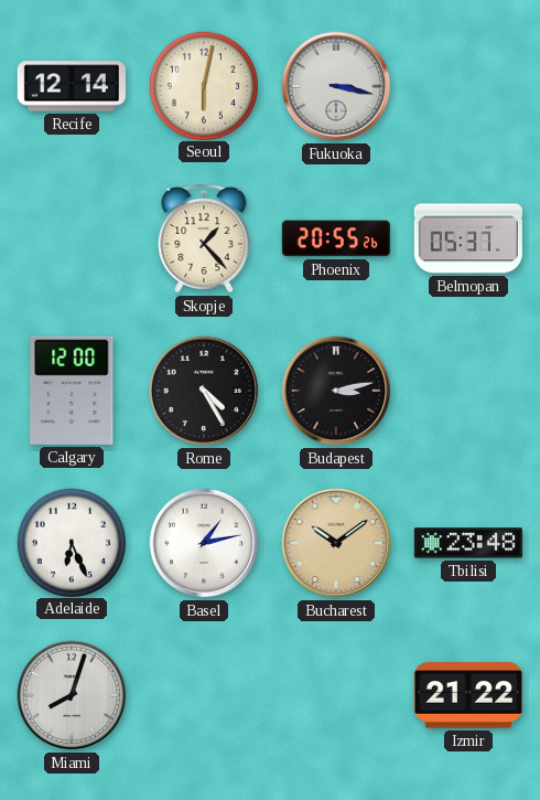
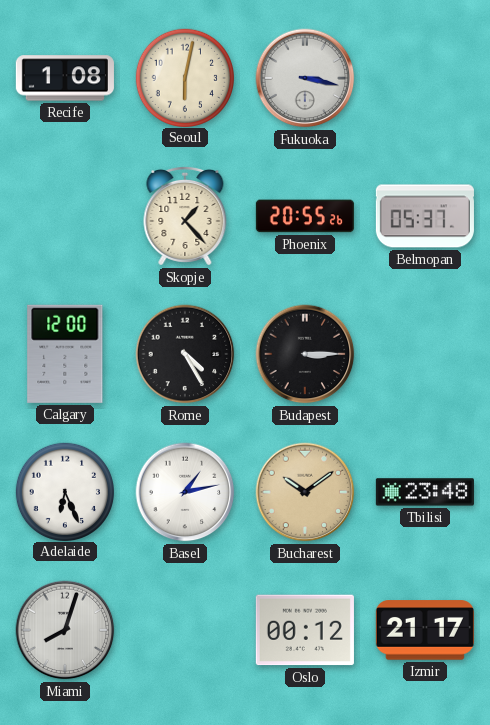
Recife: 12:14 -> 1:08 (65, 78)
Budapest: 3:13 -> 3:15 (305, 354)
Oslo: none -> 00:12 (305, 630)
Izmir: 21:22 -> 21:17 (425, 630)
